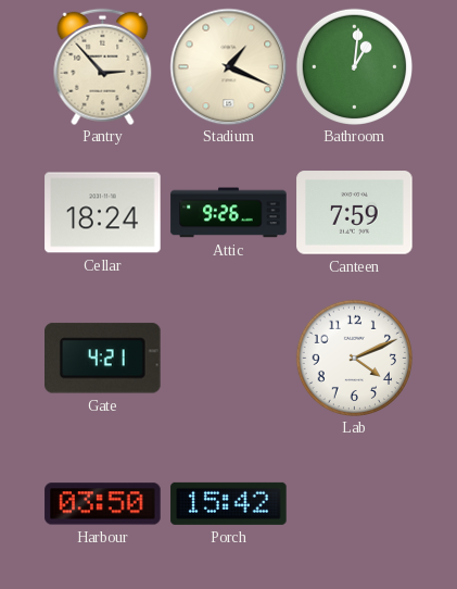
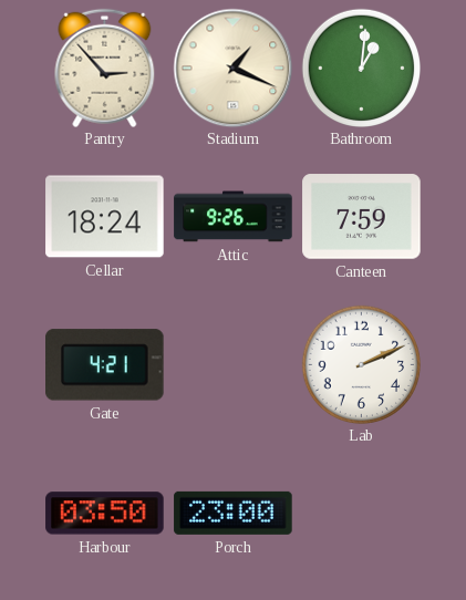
Lab: 4:11 -> 2:11 (361, 364)
Porch: 15:42 -> 23:00 (234, 513)
